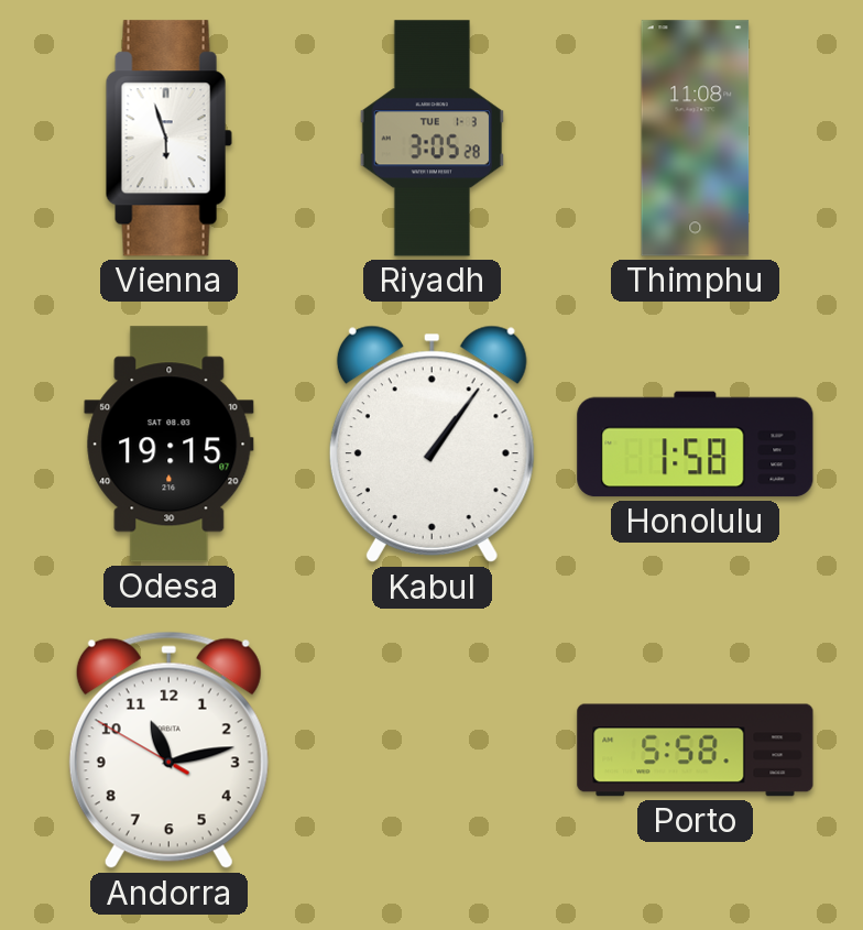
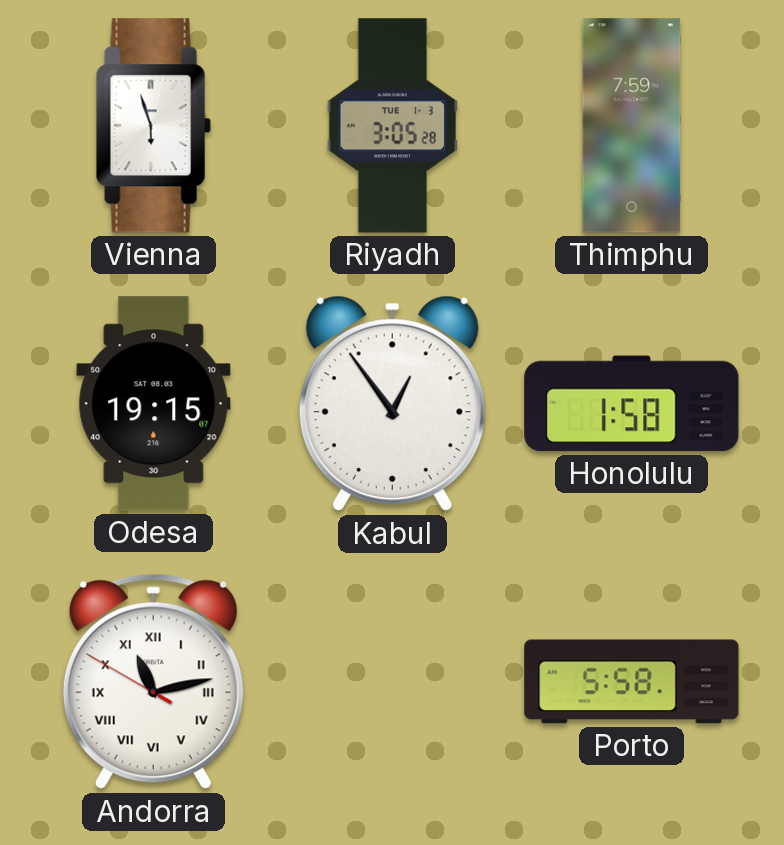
Thimphu: 11:08 -> 7:59 (632, 126)
Kabul: 1:06 -> 12:54 (392, 404)
Andorra numerals: Arabic -> Roman (153, 682)
